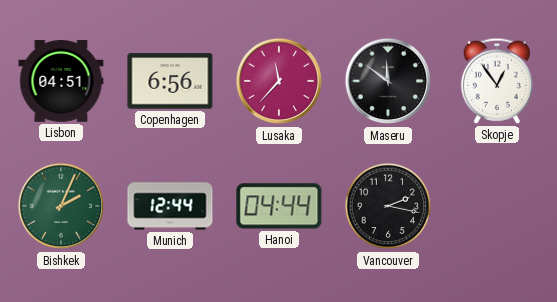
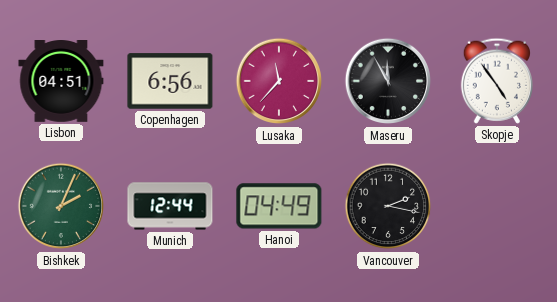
Maseru: 11:51 -> 11:55 (388, 81)
Skopje: 12:54 -> 4:54 (496, 81)
Hanoi: 04:44 -> 04:49 (279, 206)
